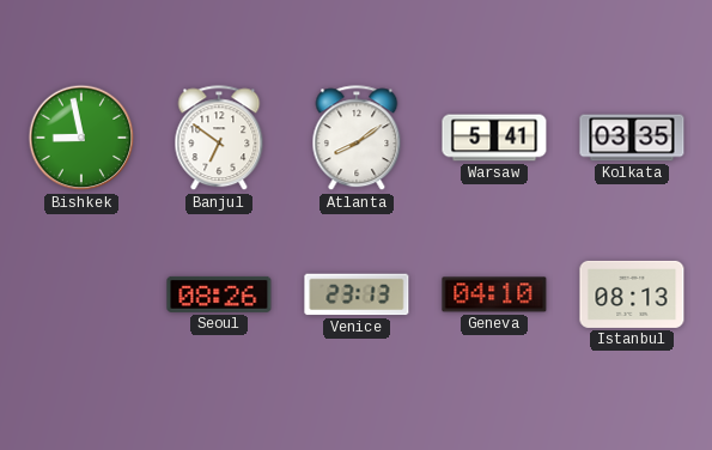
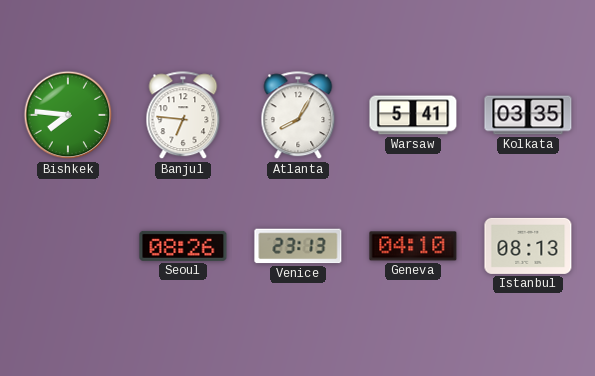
Bishkek: 8:58 -> 7:46 (68, 115)
Banjul: 6:51 -> 6:46 (183, 116)
Atlanta: 8:09 -> 8:05 (298, 116)
